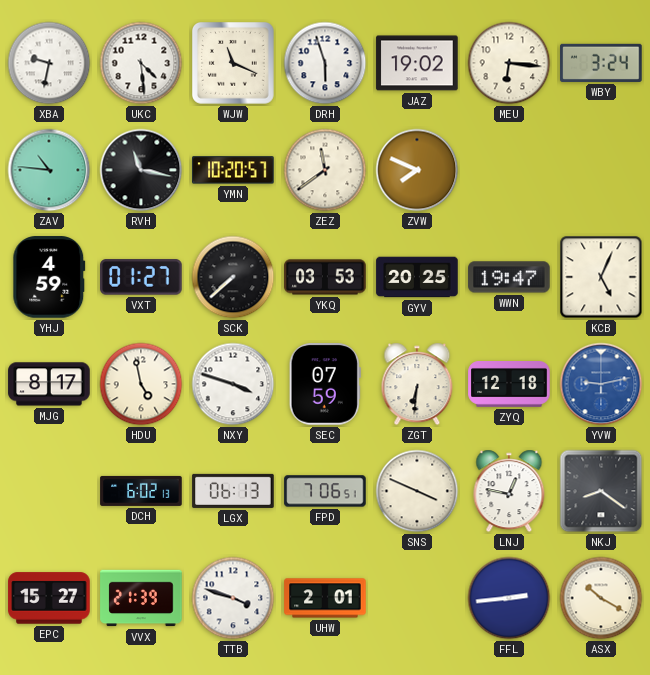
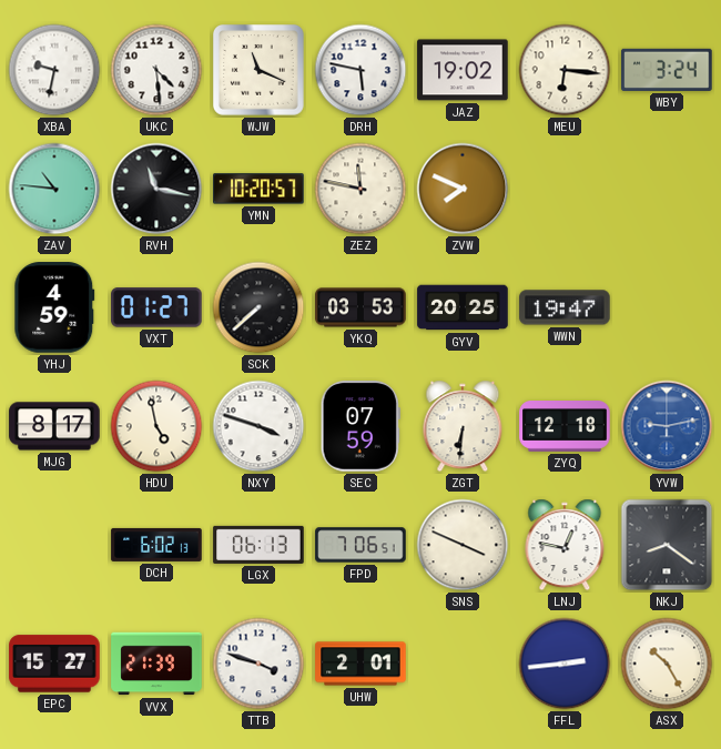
DRH: 5:57 -> 5:47 (360, 70)
ZEZ: 11:39 -> 11:47 (360, 189)
KCB: 5:04 -> none (601, 277)
ASX: 10:20 -> 10:25 (667, 664)
